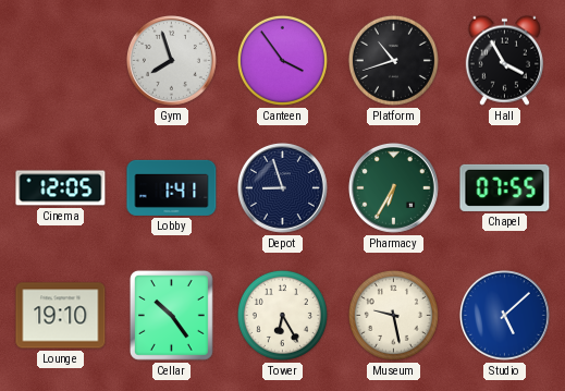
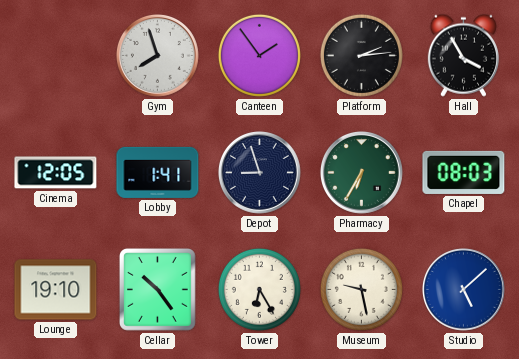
Canteen: 3:54 -> 1:54 (259, 55)
Platform: 10:42 -> 2:14 (361, 55)
Chapel: 07:55 -> 08:03 (464, 172)
